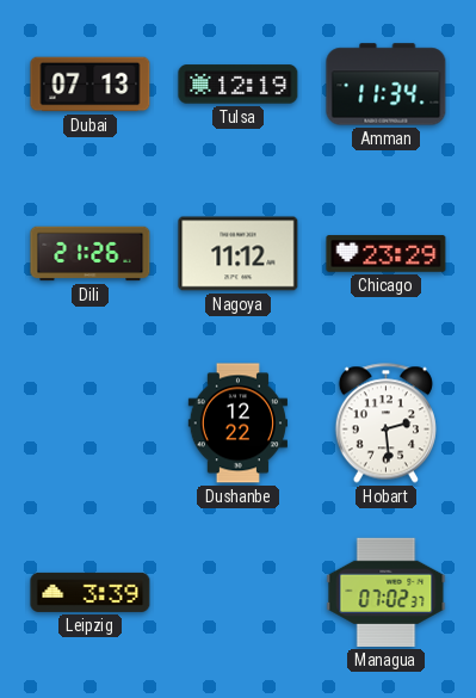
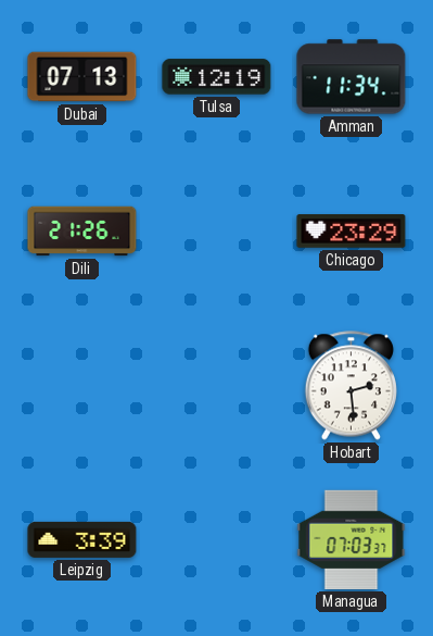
Nagoya: 11:12 -> none (239, 254)
Dushanbe: 12:22 -> none (237, 424)
Managua: 07:02 -> 07:03 (352, 539)
